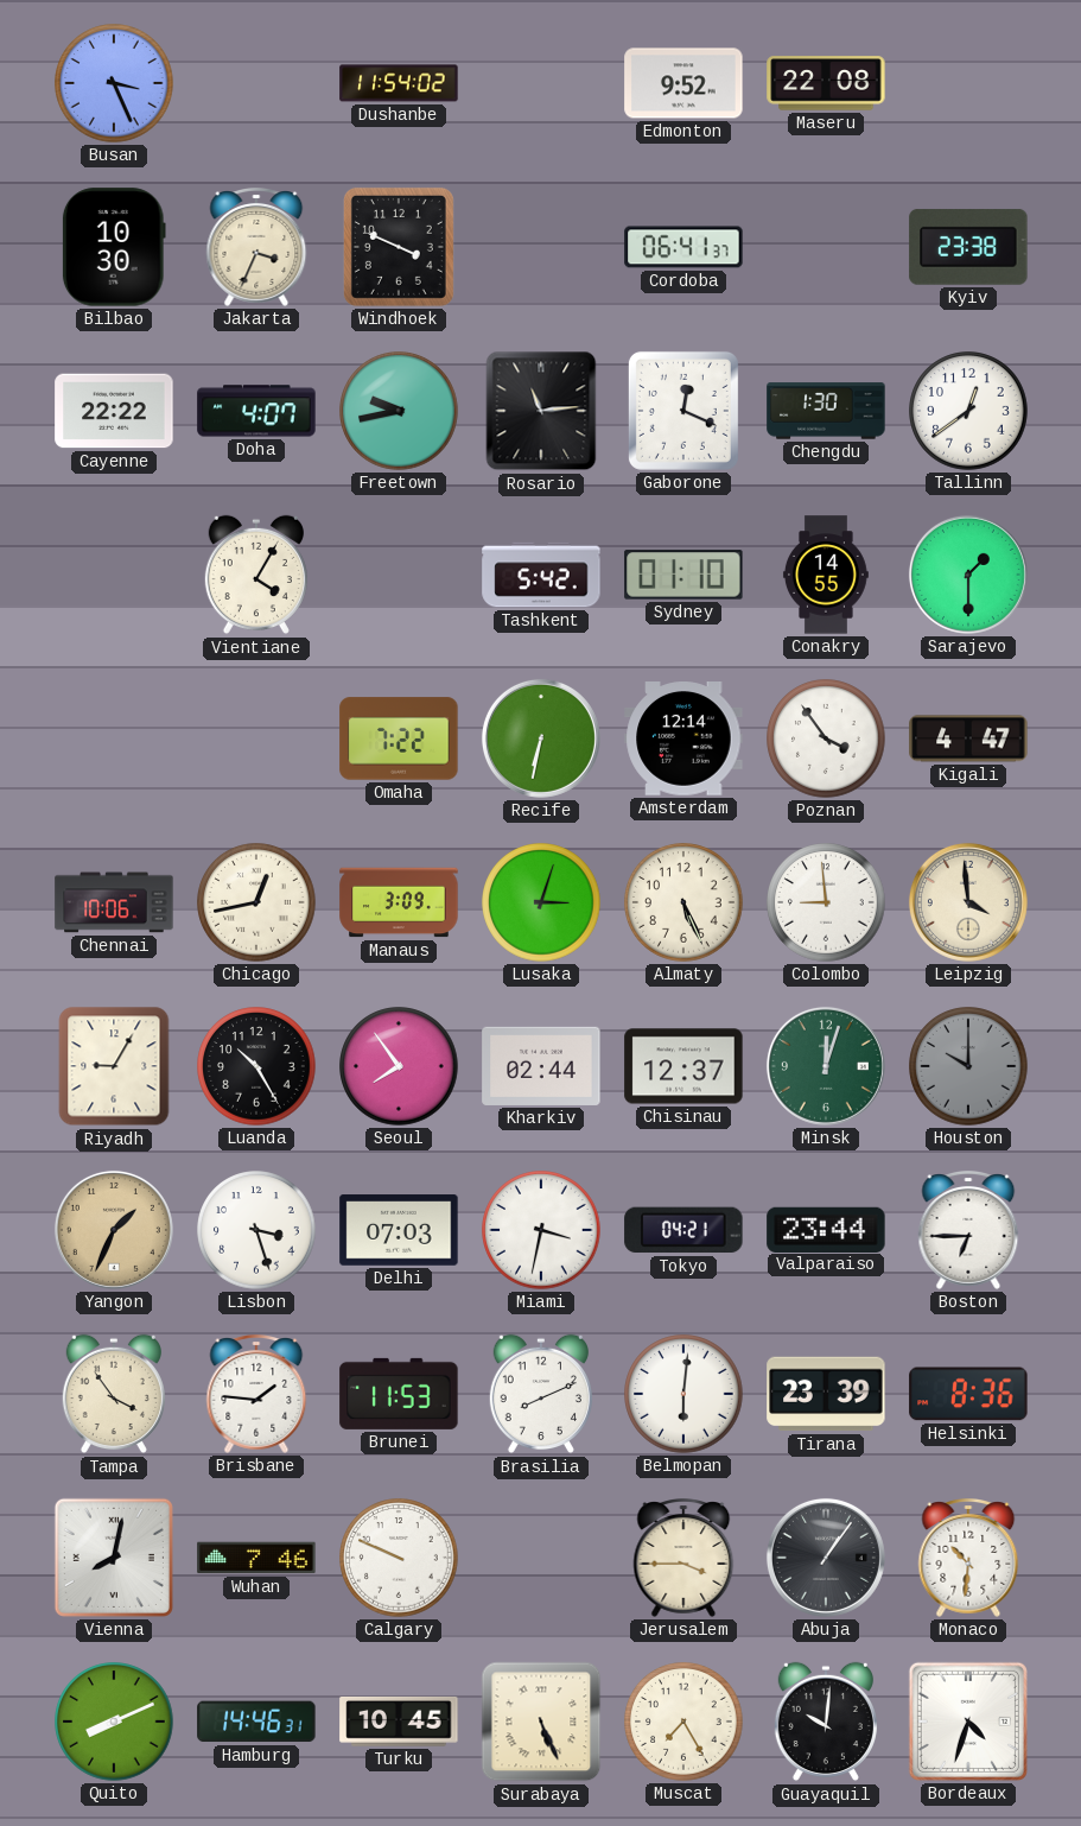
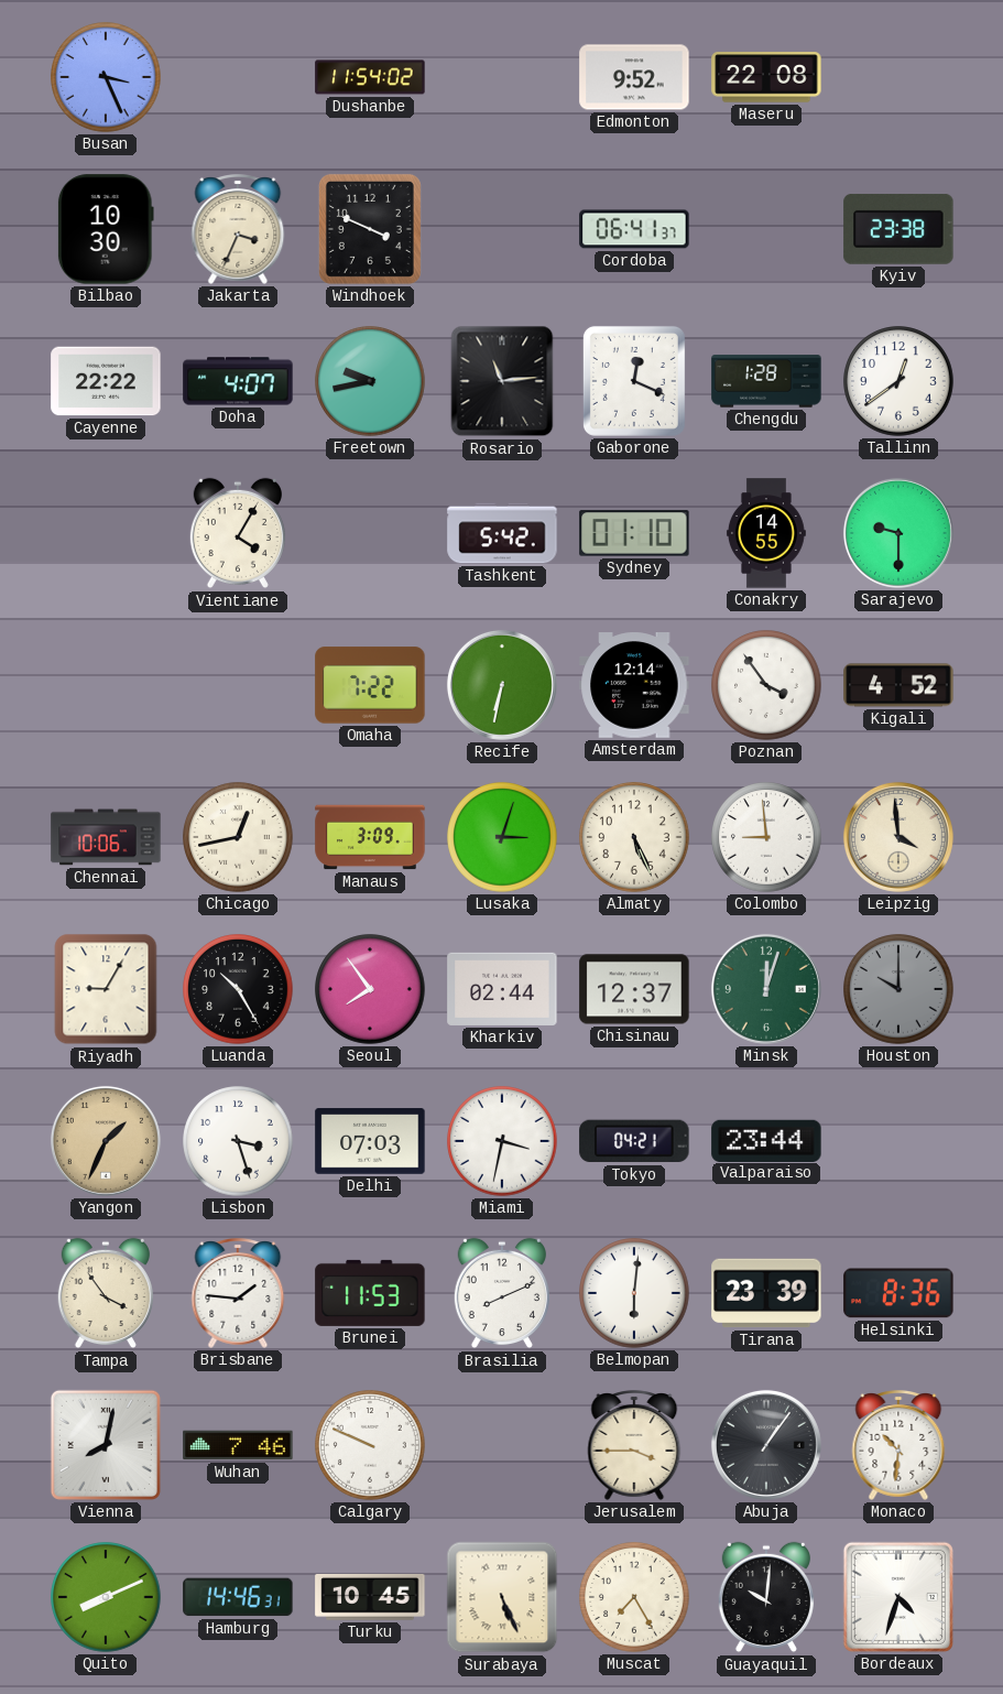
Chengdu: 1:30 -> 1:28 (766, 381)
Sarajevo: 1:30 -> 9:30 (898, 533)
Kigali: 4:47 -> 4:52 (898, 685)
Boston: 6:45 -> none (968, 1231)
